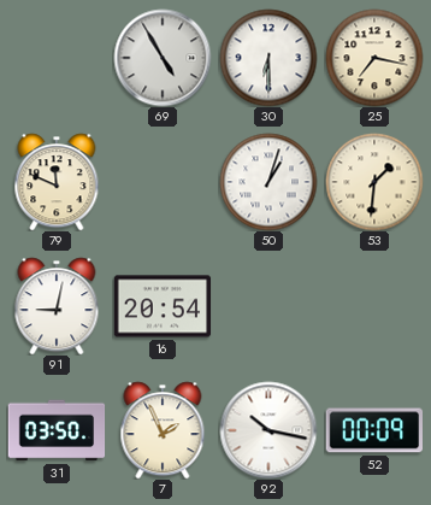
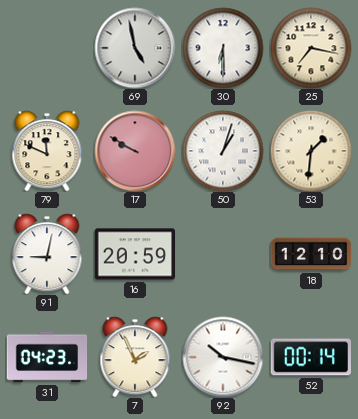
69: 4:55 -> 4:58 (135, 48)
17: none -> 9:50 (135, 151)
16: 20:54 -> 20:59 (135, 254)
18: none -> 12:10 (311, 254)
31: 03:50 -> 04:23 (47, 357)
52: 00:09 -> 00:14 (310, 357)
